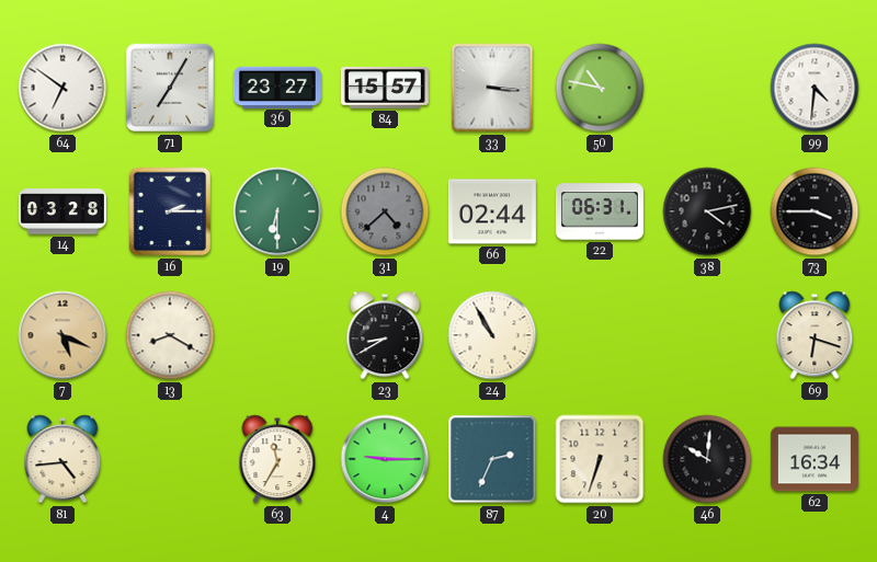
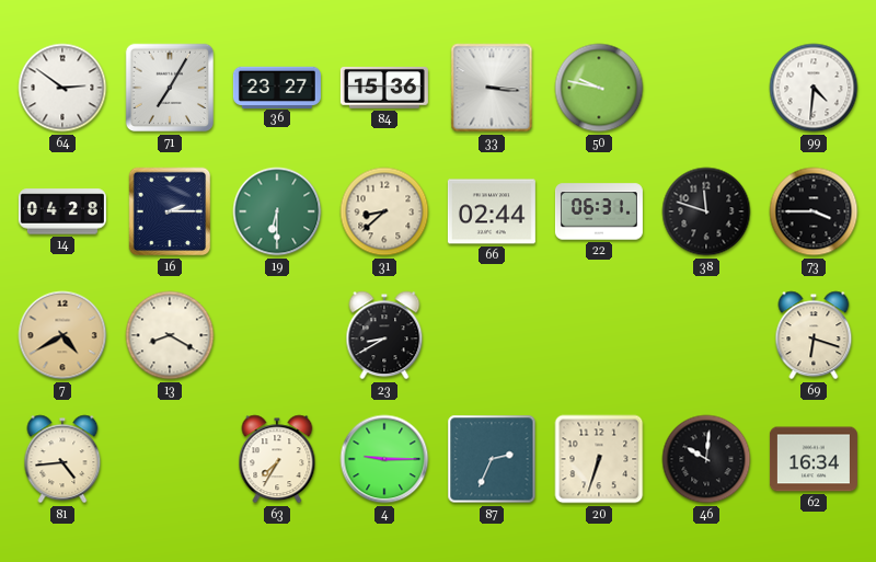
64: 6:51 -> 2:51 (62, 88)
84: 15:57 -> 15:36 (384, 88)
50: 10:47 -> 9:47 (599, 88)
14: 03:28 -> 04:28 (62, 211)
31: 4:38 -> 8:38 (384, 211)
31 dial: grey -> cream (384, 211)
38: 4:13 -> 11:48 (706, 211)
7: 5:19 -> 4:40 (62, 335)
24: 10:55 -> none (492, 335)
63: 11:35 -> 7:35 (277, 459)
